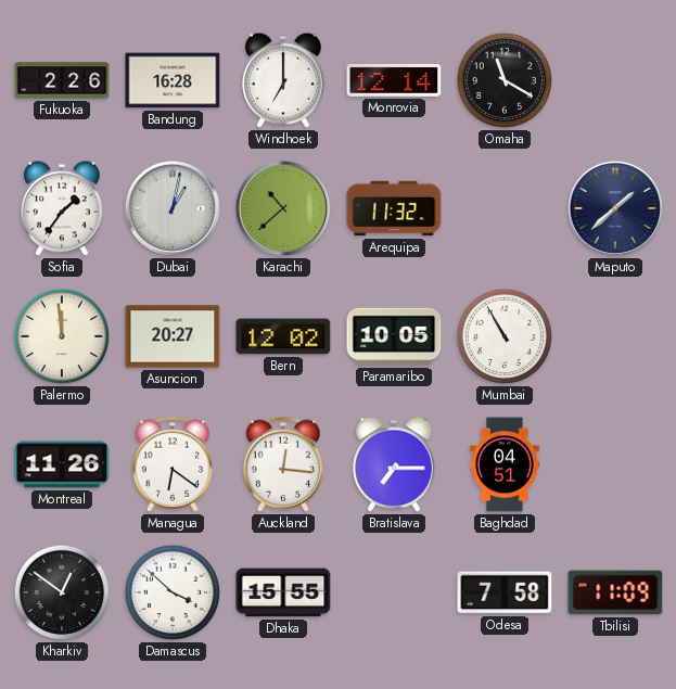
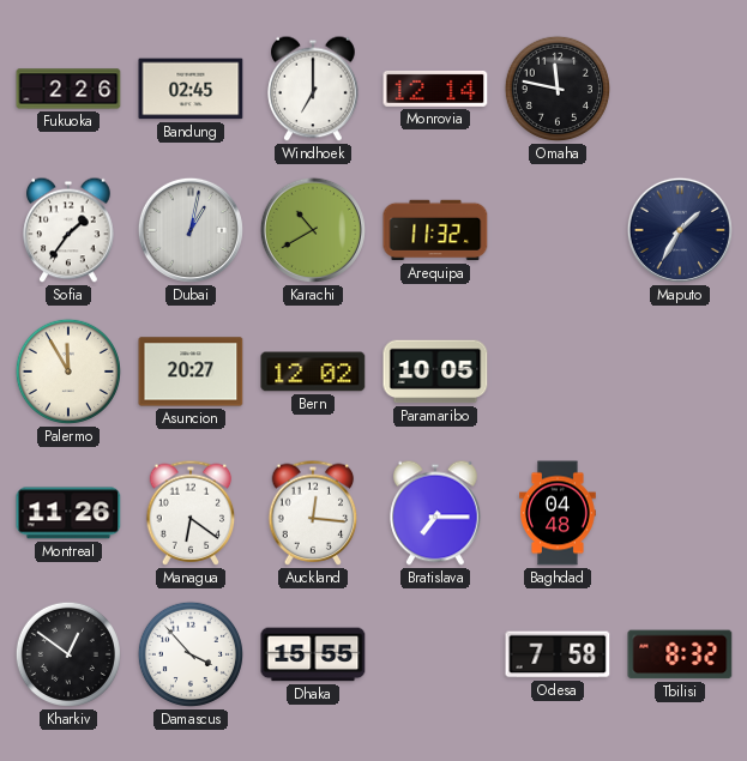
Bandung: 16:28 -> 02:45 (191, 89)
Omaha: 11:20 -> 11:47 (558, 89)
Karachi: 10:38 -> 10:40 (313, 230)
Maputo: 1:38 -> 1:35 (680, 230)
Palermo: 11:59 -> 11:55 (68, 372)
Mumbai: 10:55 -> none (505, 336)
Baghdad: 04:51 -> 04:48 (559, 513)
Damascus: 3:52 -> 3:53 (191, 654)
Tbilisi: 11:09 -> 8:32 (680, 654)
